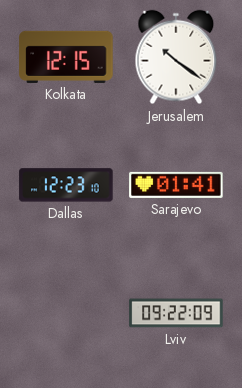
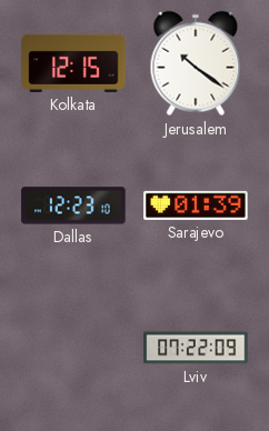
Sarajevo: 01:41 -> 01:39 (196, 206)
Lviv: 09:22 -> 07:22 (196, 348)
